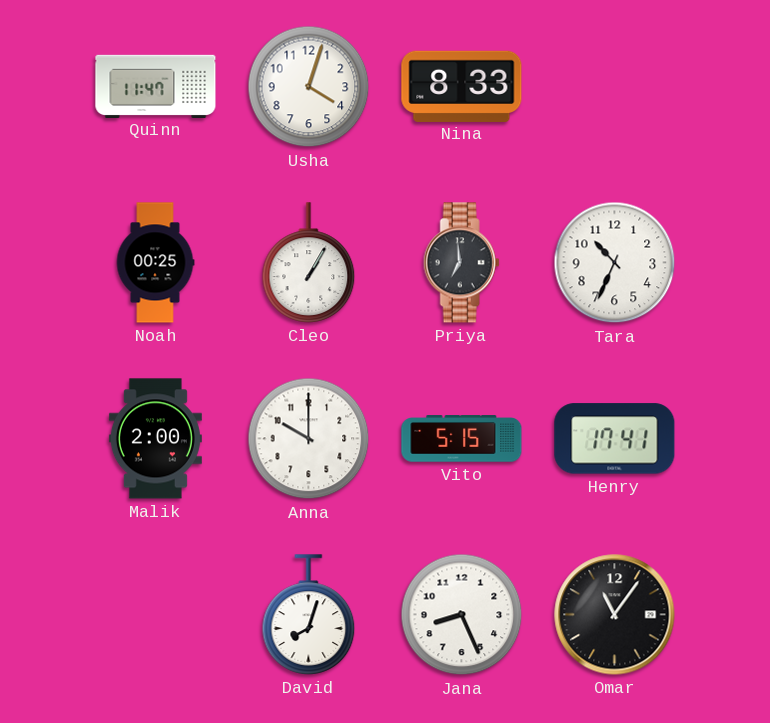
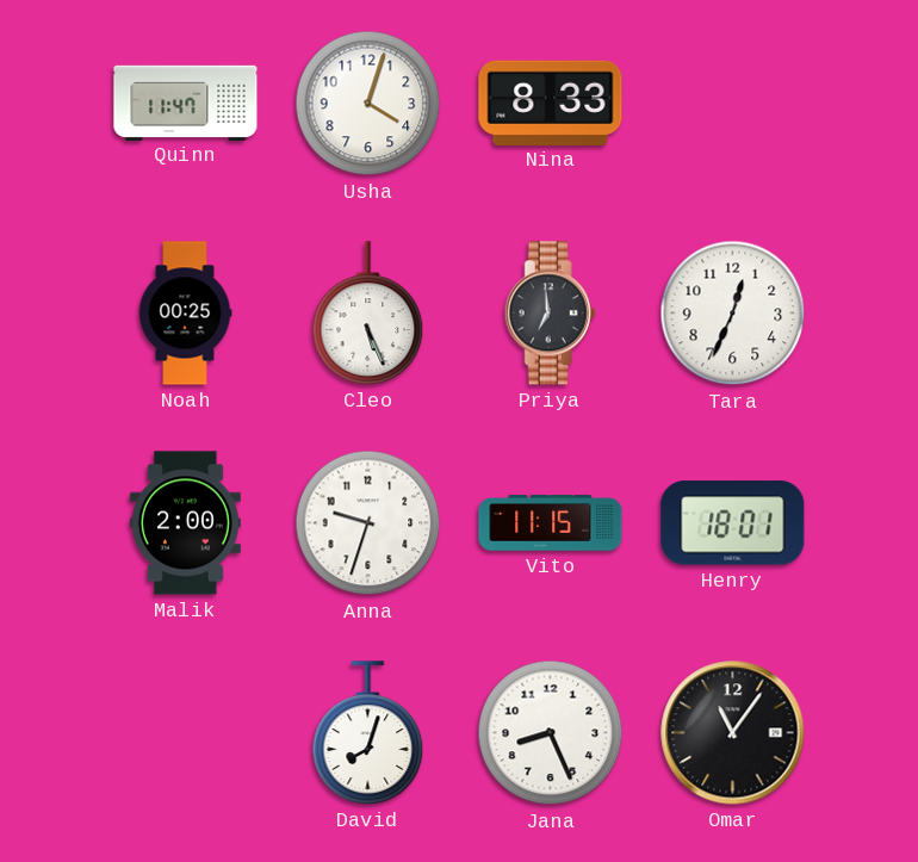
Cleo: 1:05 -> 5:26 (368, 314)
Tara: 10:34 -> 12:34 (733, 314)
Anna: 10:00 -> 9:33 (368, 523)
Vito: 5:15 -> 11:15 (551, 523)
Henry: 17:41 -> 18:01 (733, 523)
